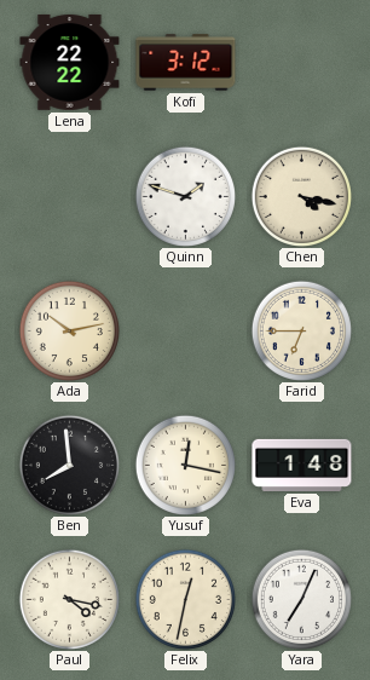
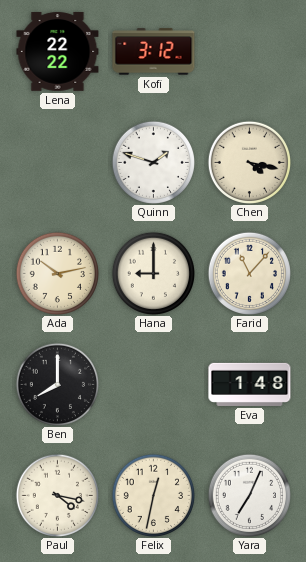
Hana: none -> 9:00 (153, 273)
Farid: 6:45 -> 11:07 (249, 273)
Ben: 7:59 -> 8:00 (57, 384)
Yusuf: 12:17 -> none (185, 465)
